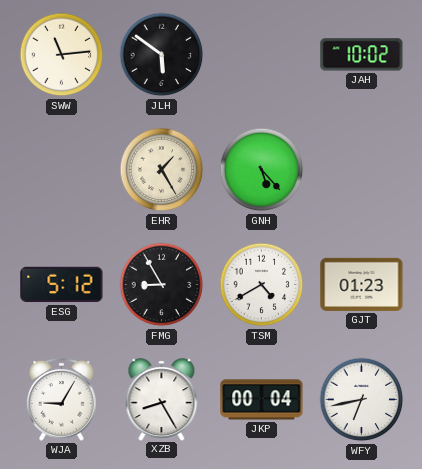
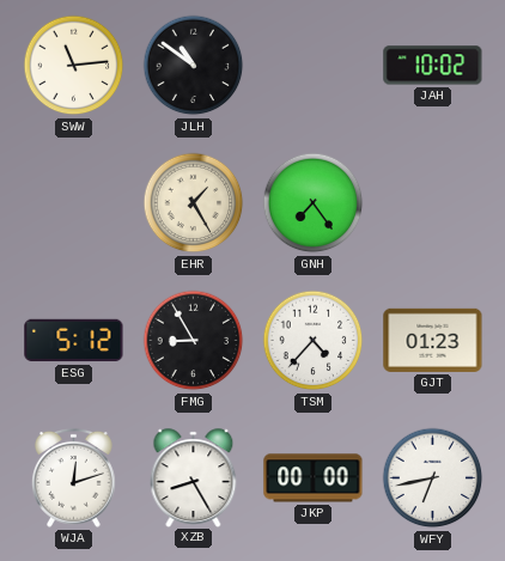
JLH: 5:51 -> 10:51 (194, 66)
GNH: 5:23 -> 7:24 (314, 203)
TSM: 4:40 -> 4:37 (314, 341)
WJA: 9:05 -> 12:12 (74, 477)
JKP: 00:04 -> 00:00 (314, 478)
